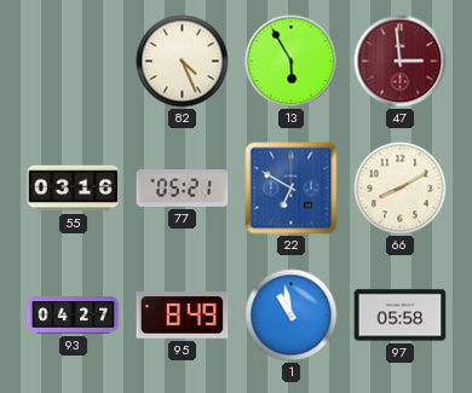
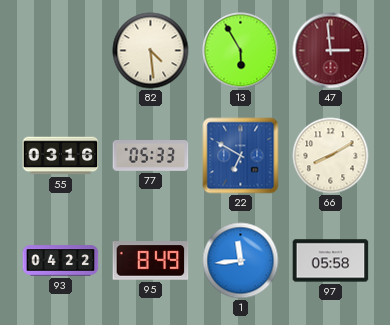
82: 4:26 -> 4:29 (151, 51)
77: 05:21 -> 05:33 (151, 156)
93: 04:27 -> 04:22 (61, 261)
1: 10:58 -> 11:44 (241, 261)
